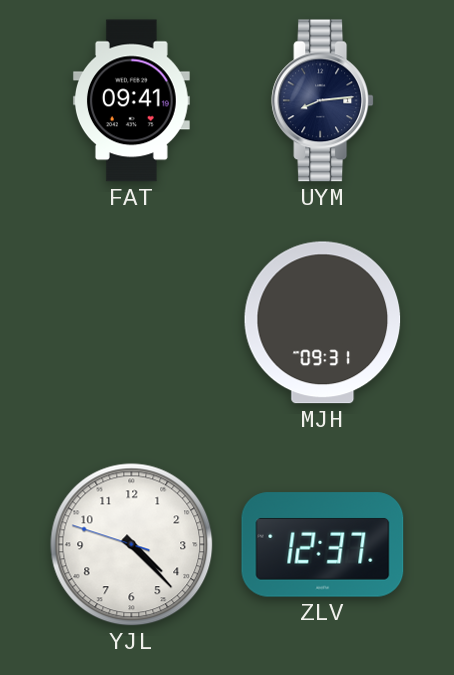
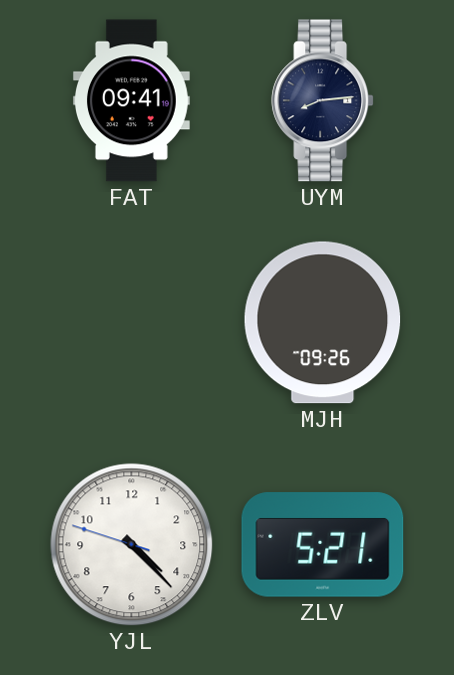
MJH: 09:31 -> 09:26 (323, 323)
ZLV: 12:37 -> 5:21 (323, 545)
